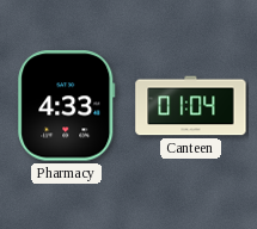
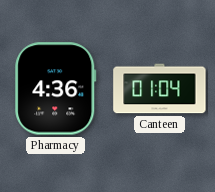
Pharmacy: 4:33 -> 4:36 (56, 89)
